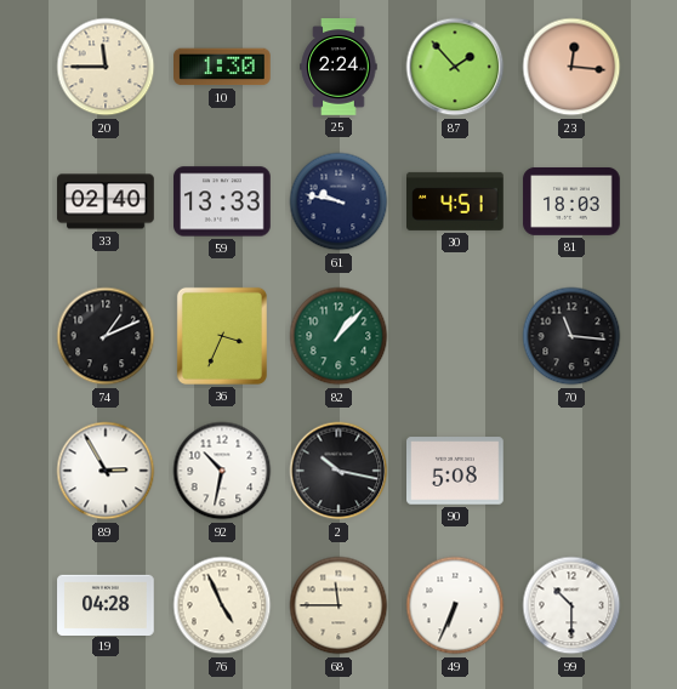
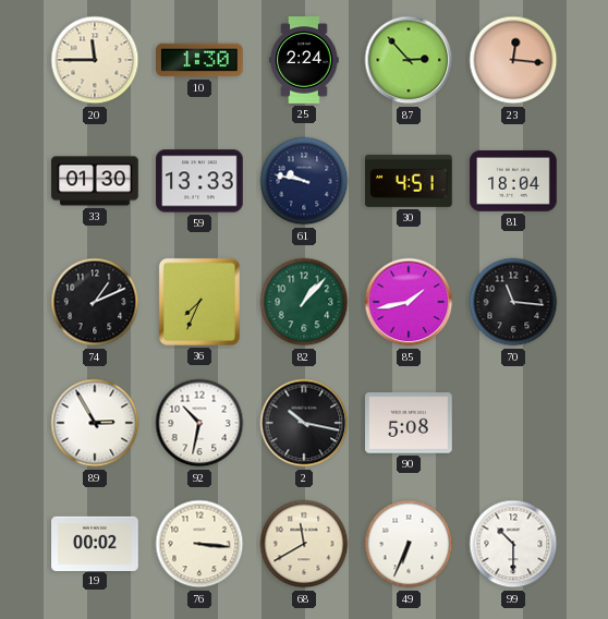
87: 1:53 -> 2:53 (409, 60)
33: 02:40 -> 01:30 (95, 181)
81: 18:03 -> 18:04 (513, 181)
36: 3:34 -> 7:34 (199, 302)
85: none -> 1:43 (409, 302)
19: 04:28 -> 00:02 (95, 543)
76: 4:56 -> 3:16 (199, 544)
68: 11:45 -> 11:40 (304, 544)
